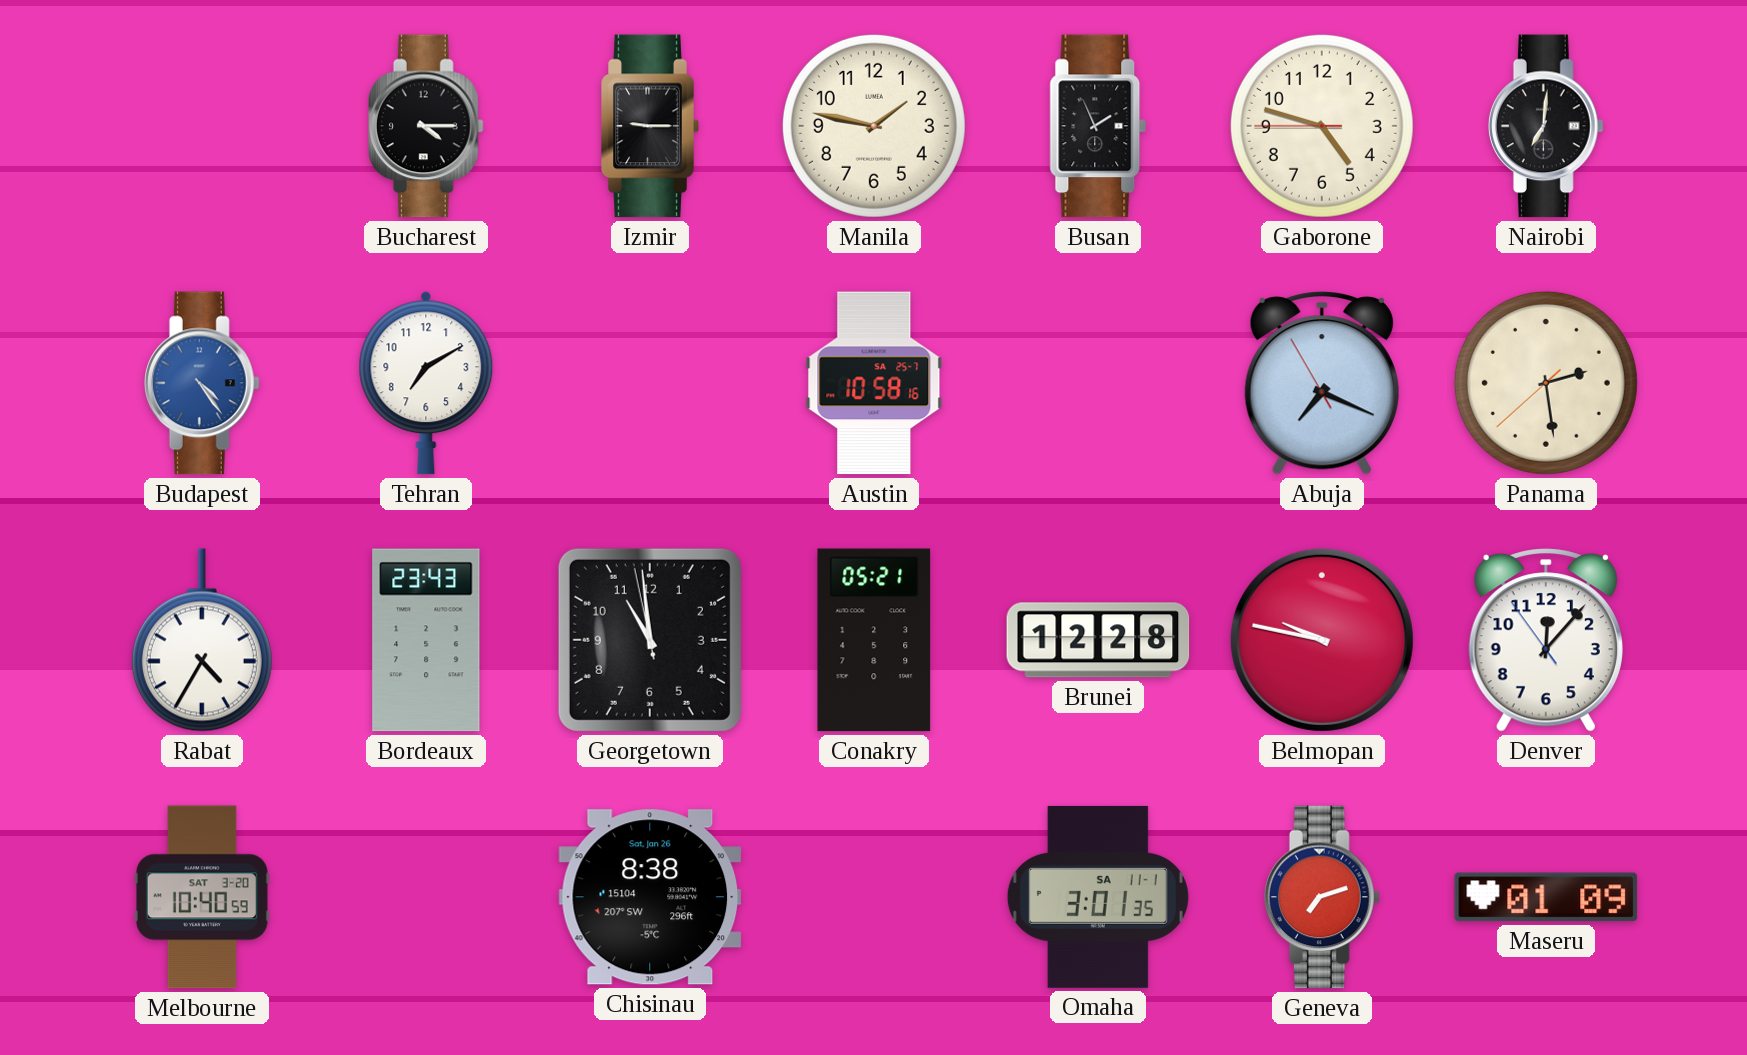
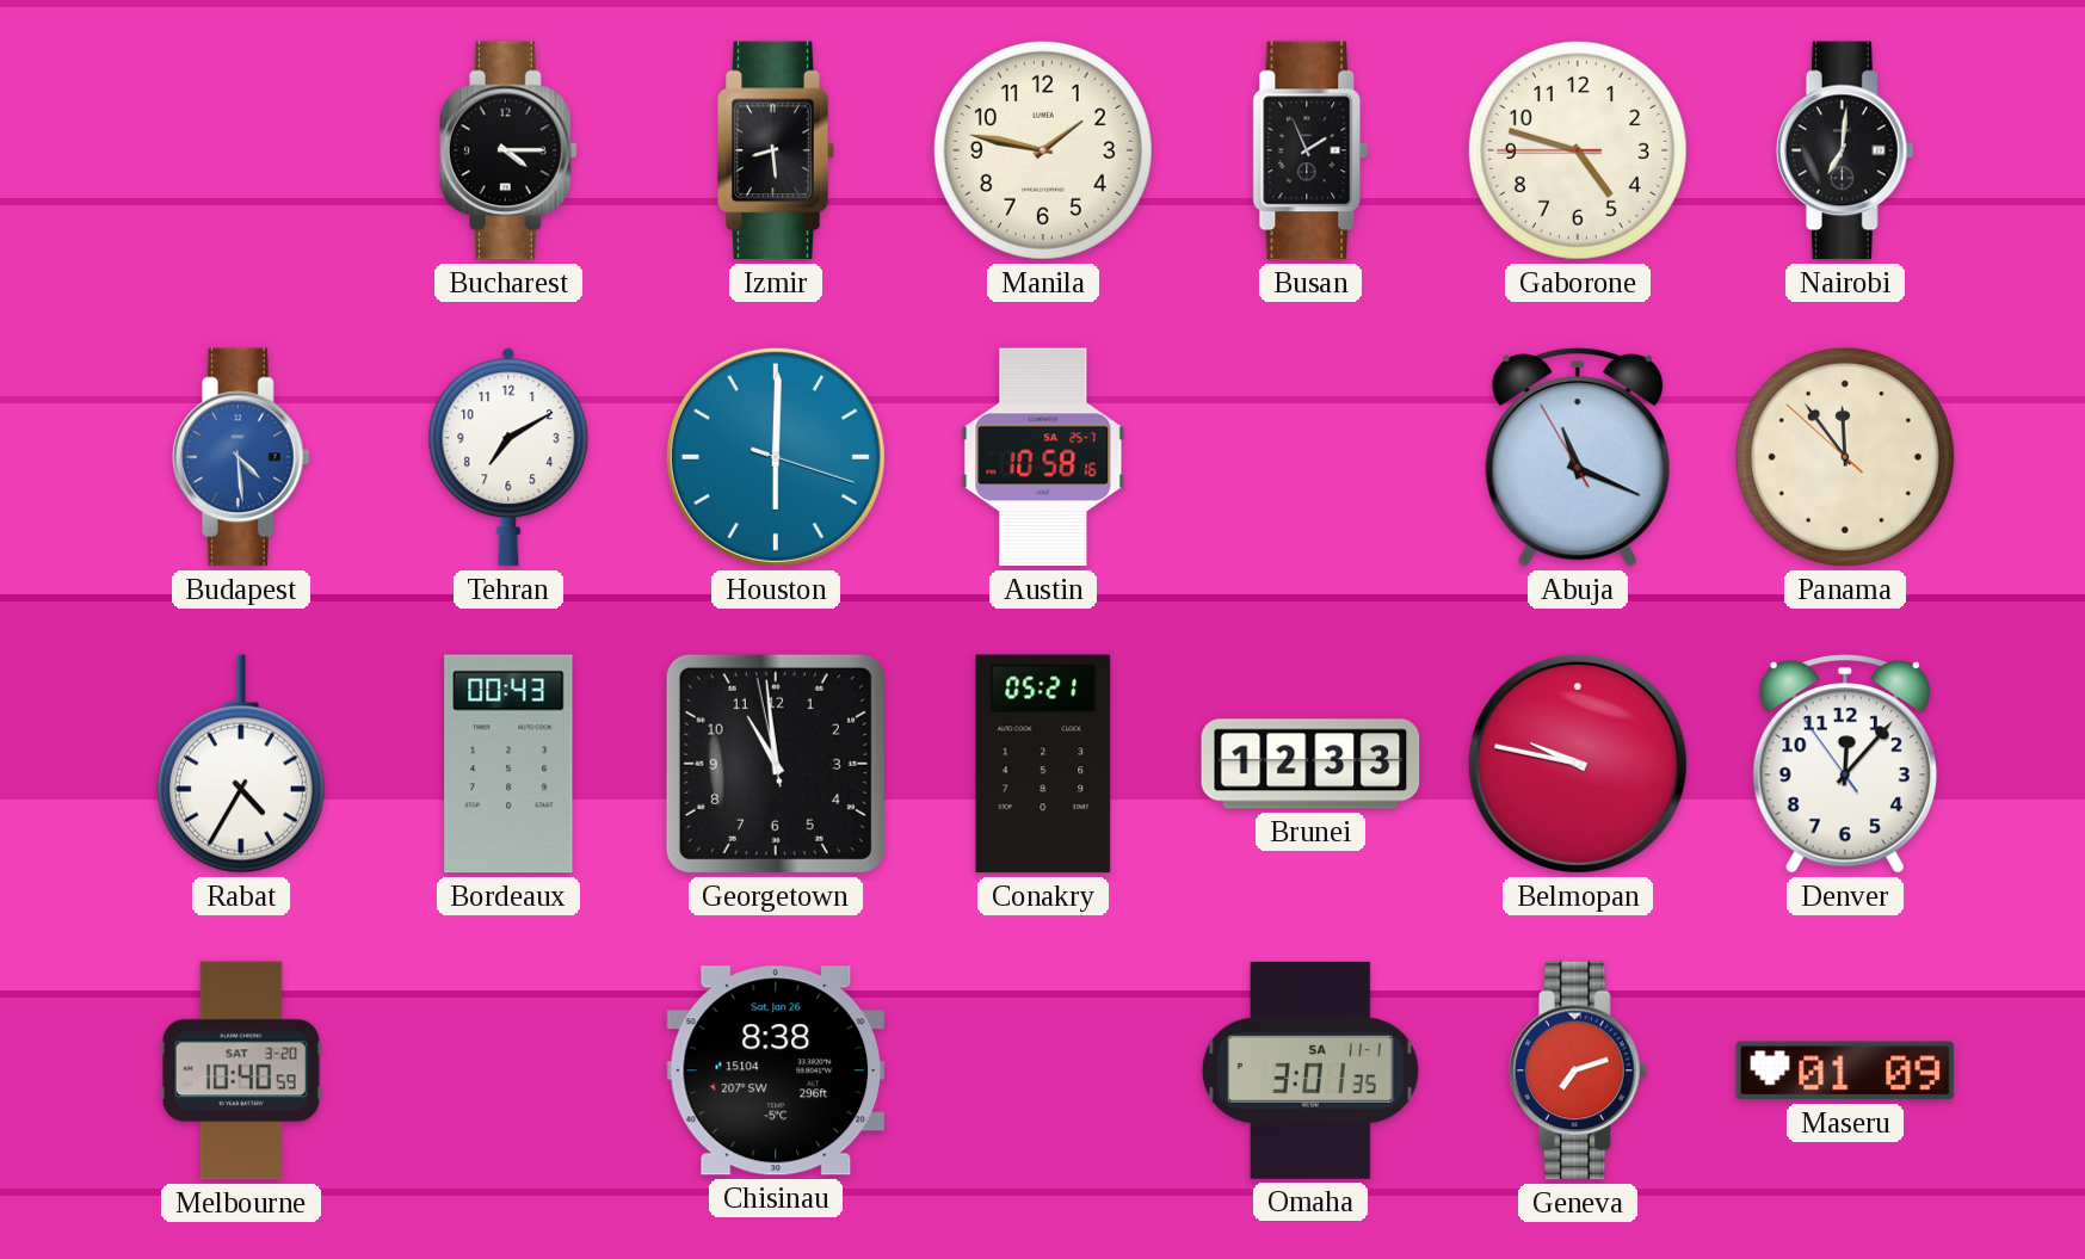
Izmir: 9:15 -> 8:29 (776, 150)
Budapest: 4:24 -> 4:29 (241, 457)
Houston: none -> 6:00 (776, 457)
Abuja: 7:18 -> 11:18 (1578, 457)
Panama: 2:28 -> 11:53 (1845, 457)
Bordeaux: 23:43 -> 00:43 (508, 764)
Brunei: 12:28 -> 12:33 (1310, 764)
